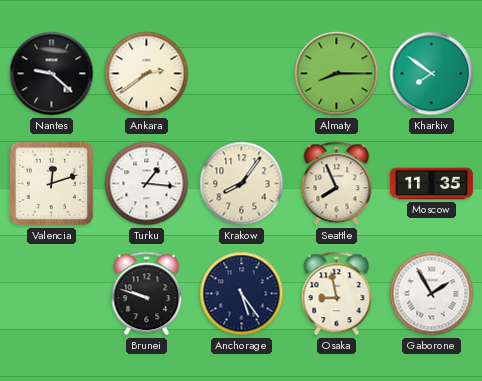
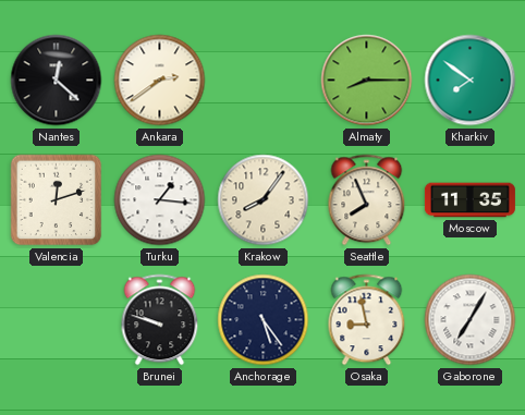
Nantes: 9:22 -> 12:22 (57, 81)
Gaborone: 1:55 -> 7:05 (471, 320)
